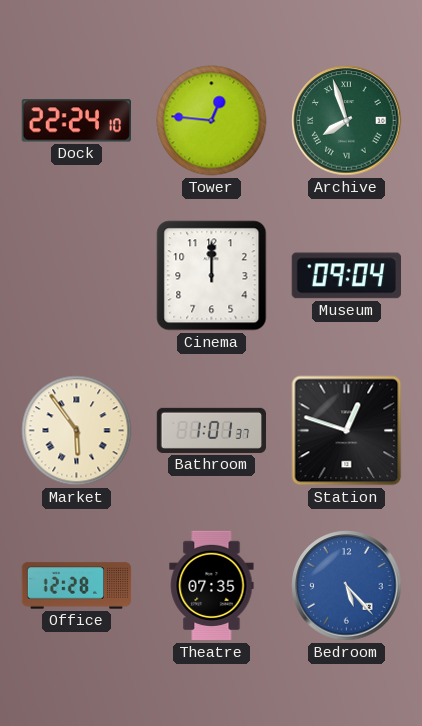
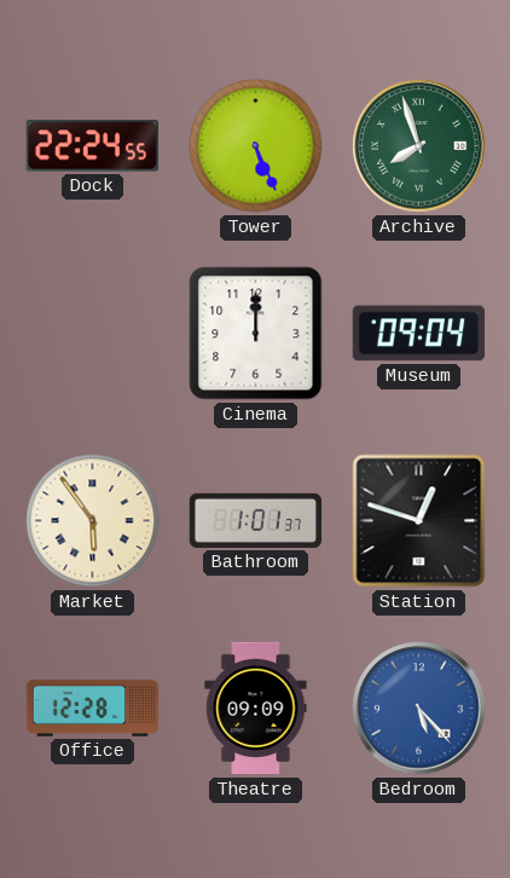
Dock: 22:24:10 -> 22:24:55 (92, 146)
Tower: 12:46 -> 5:26 (256, 146)
Theatre: 07:35 -> 09:09 (256, 709)
